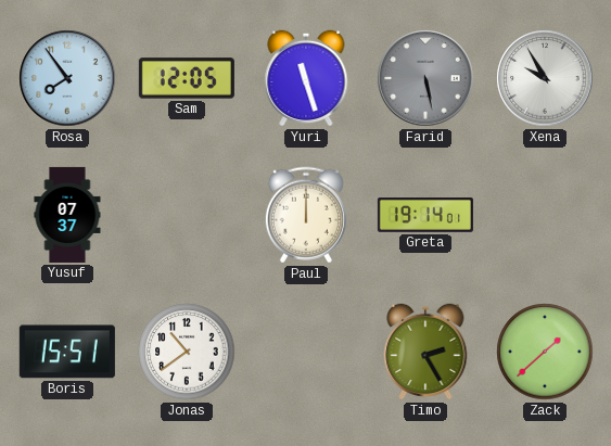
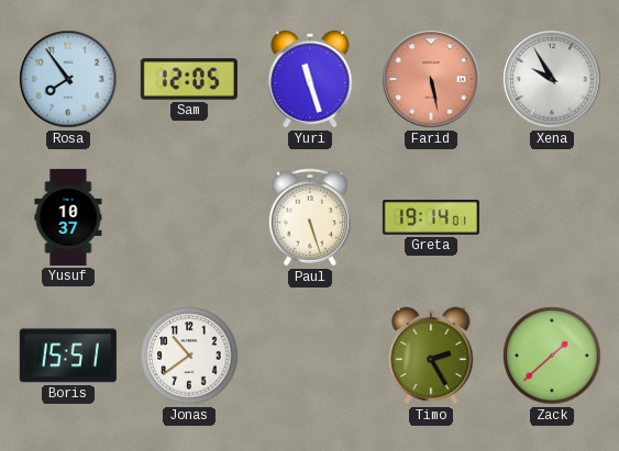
Farid dial: grey -> salmon (431, 79)
Yusuf: 07:37 -> 10:37 (68, 217)
Paul: 12:00 -> 5:27 (310, 217)
